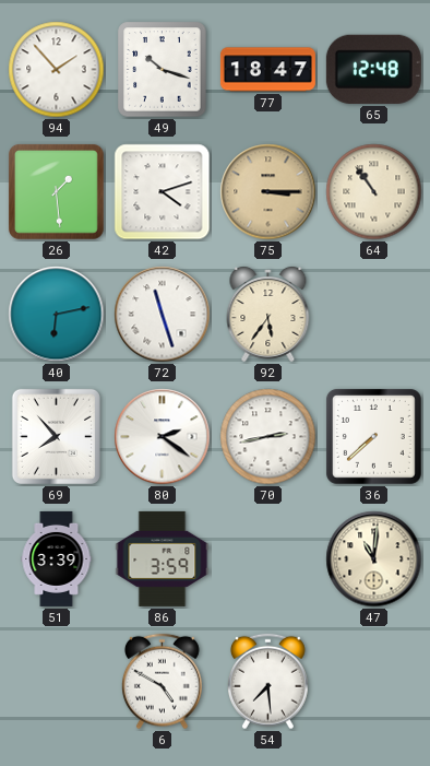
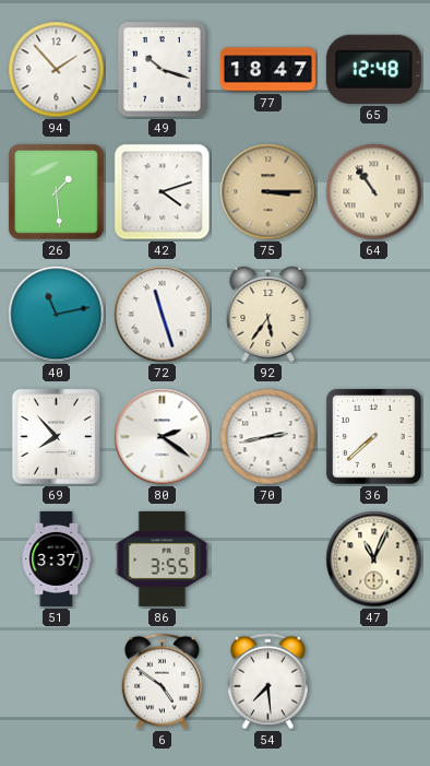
40: 6:13 -> 11:13 (57, 315)
51: 3:39 -> 3:37 (57, 558)
86: 3:59 -> 3:55 (163, 558)
47: 11:01 -> 11:04 (374, 559)
6: 4:50 -> 4:51 (162, 682)
